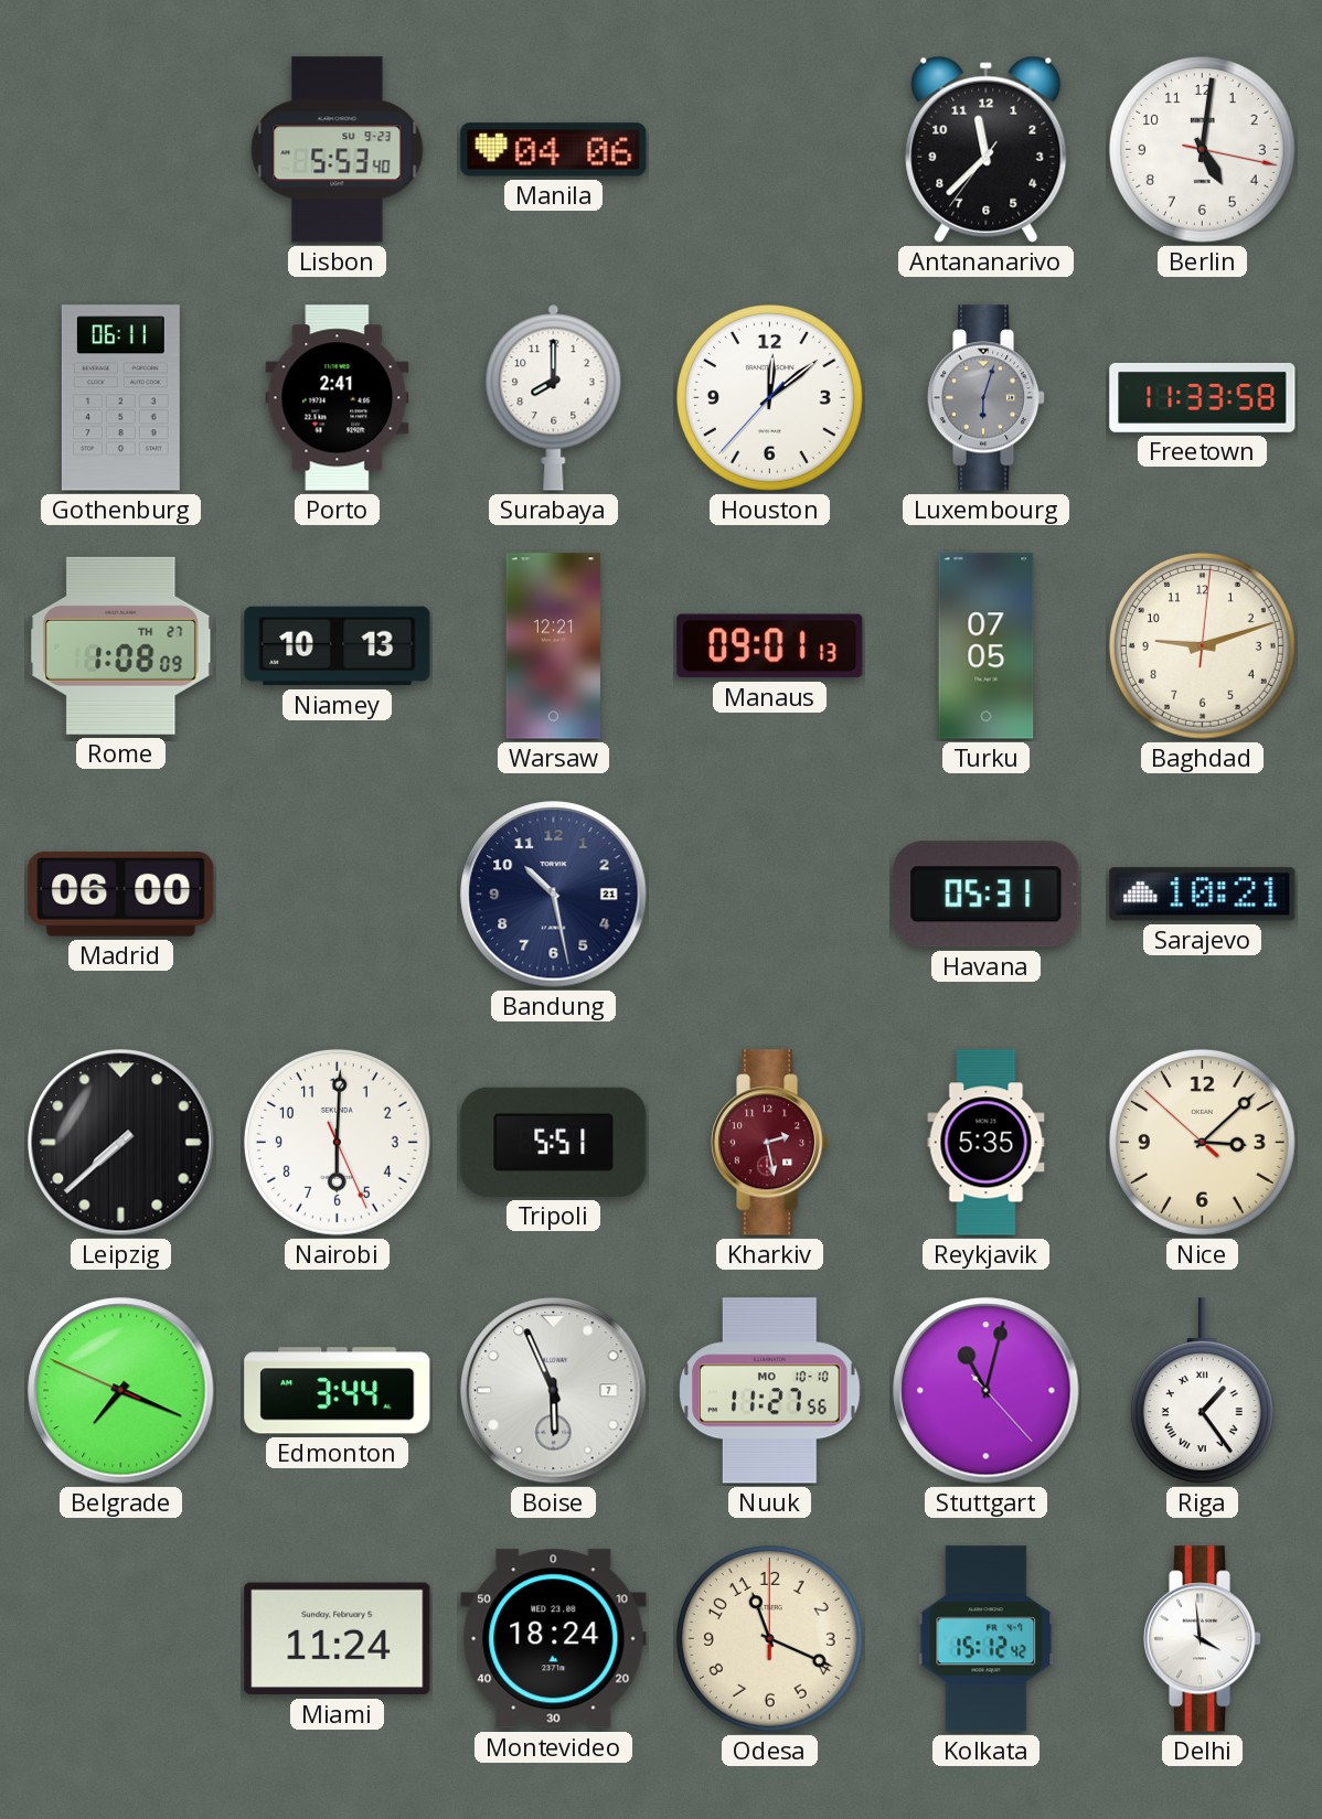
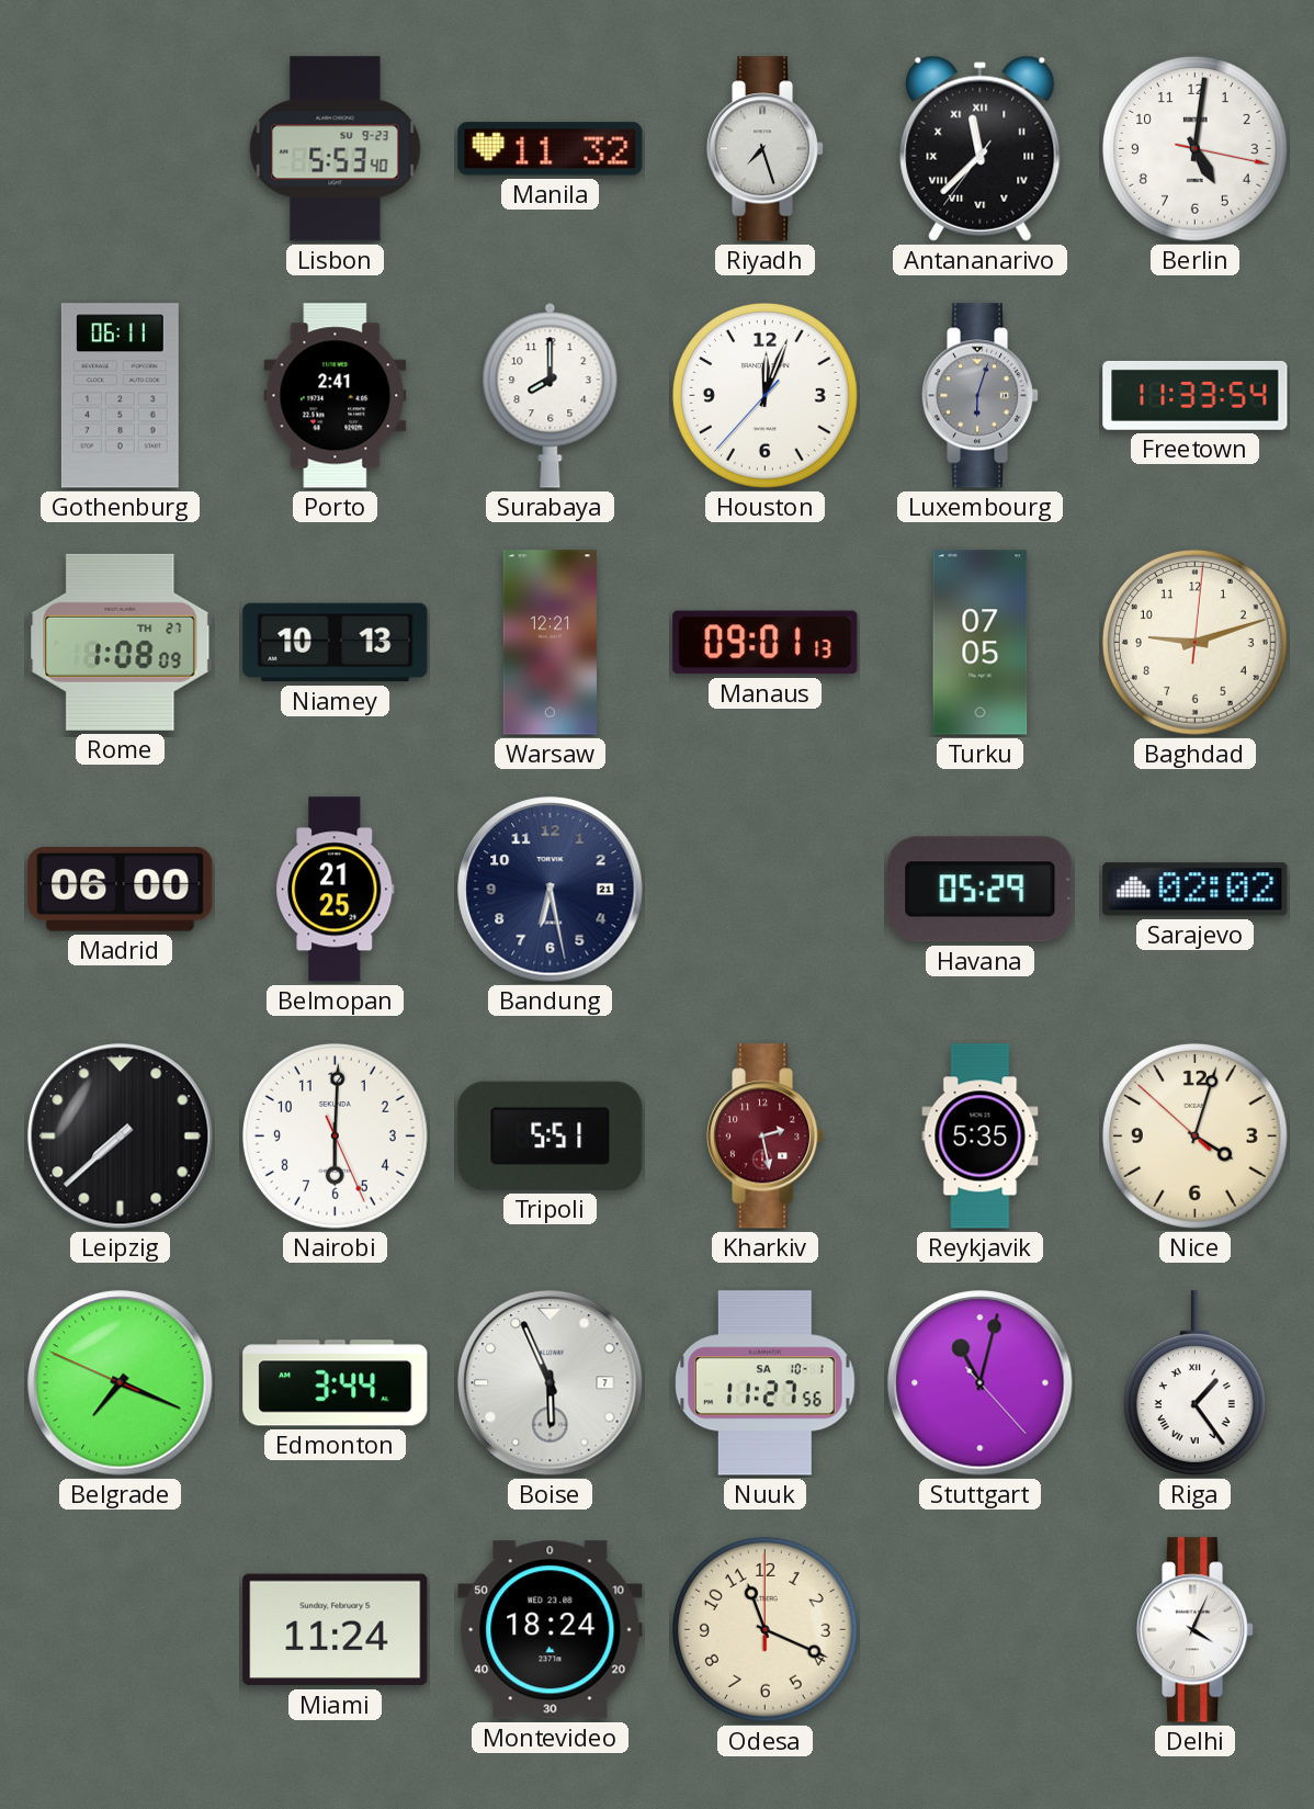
Manila: 04:06 -> 11:32 (551, 149)
Riyadh: none -> 7:27 (766, 149)
Antananarivo numerals: Arabic -> Roman (981, 148)
Houston: 12:08 -> 12:03 (764, 395)
Freetown: 11:33:58 -> 11:33:54 (1196, 395)
Belmopan: none -> 21:25 (336, 890)
Bandung: 10:28 -> 6:28 (551, 890)
Havana: 05:31 -> 05:29 (981, 890)
Sarajevo: 10:21 -> 02:02 (1196, 890)
Nice: 3:07 -> 4:02 (1194, 1135)
Nuuk date: MO 10-10 -> SA 10-1 (766, 1383)
Kolkata: 15:12 -> none (987, 1639)
Delhi: 3:59 -> 4:04 (1196, 1630)
